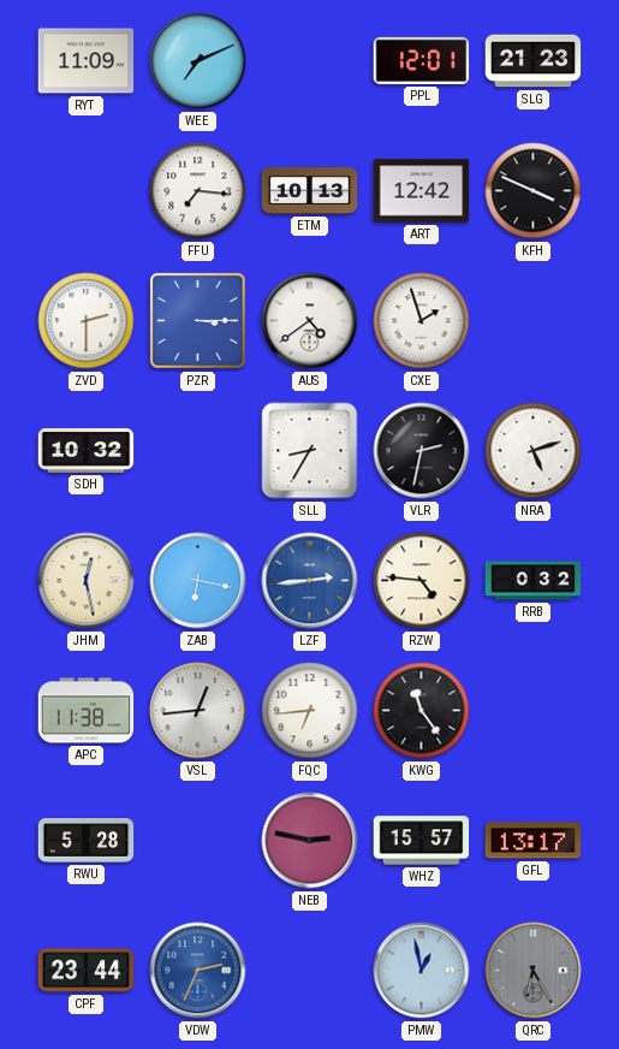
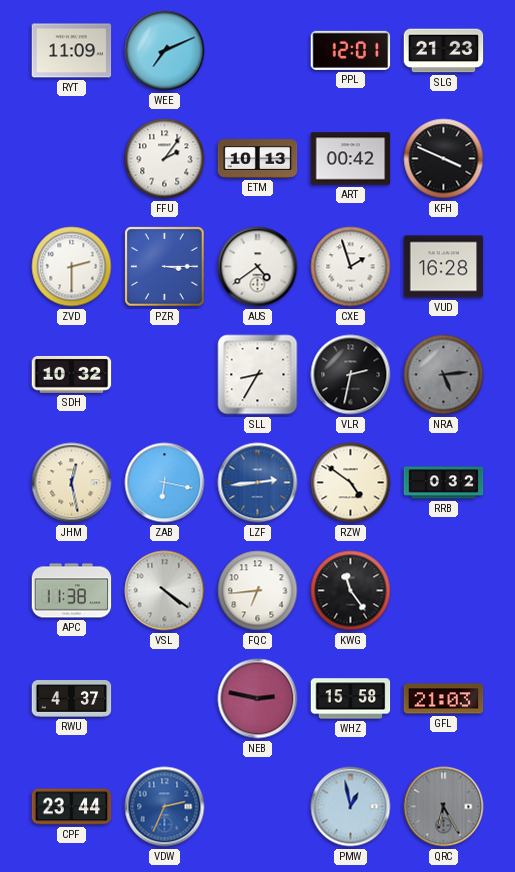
FFU: 7:16 -> 2:06 (165, 159)
ART: 12:42 -> 00:42 (351, 159)
VUD: none -> 16:28 (444, 267)
NRA: 5:12 -> 5:14 (444, 375)
NRA dial: white -> grey (444, 375)
RZW: 4:46 -> 4:51 (351, 483)
VSL: 12:44 -> 4:21 (165, 591)
RWU: 5:28 -> 4:37 (72, 699)
WHZ: 15:57 -> 15:58 (351, 699)
GFL: 13:17 -> 21:03 (444, 699)
